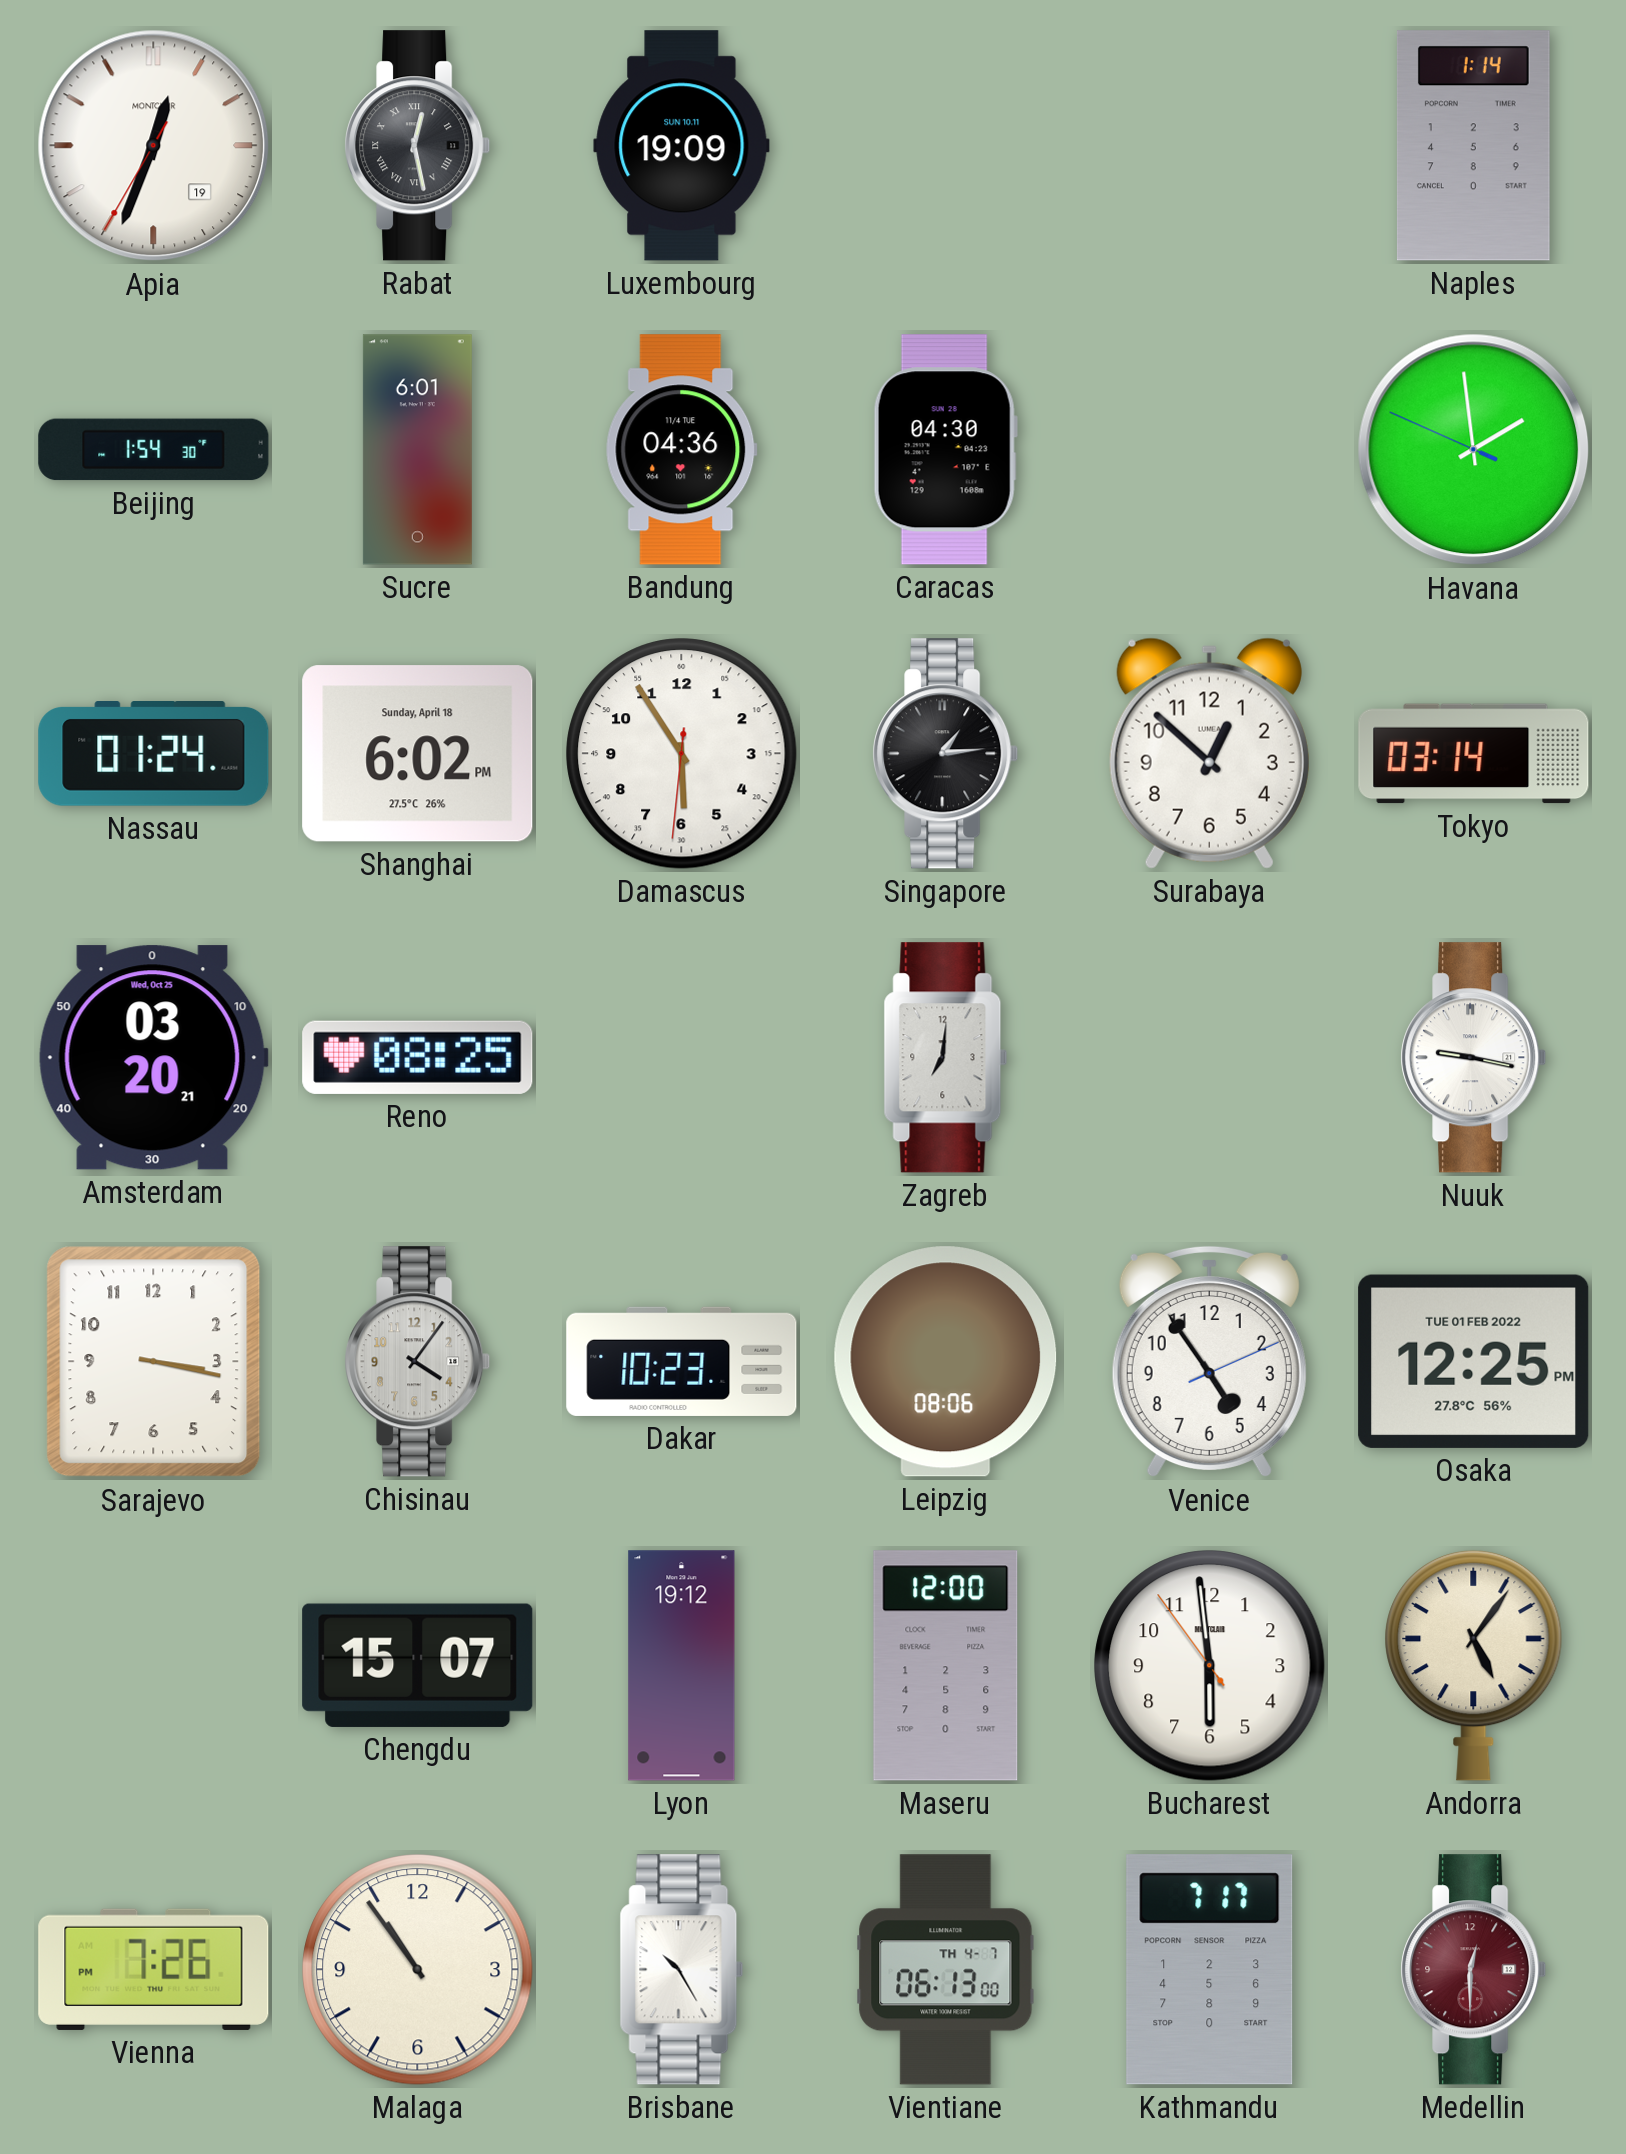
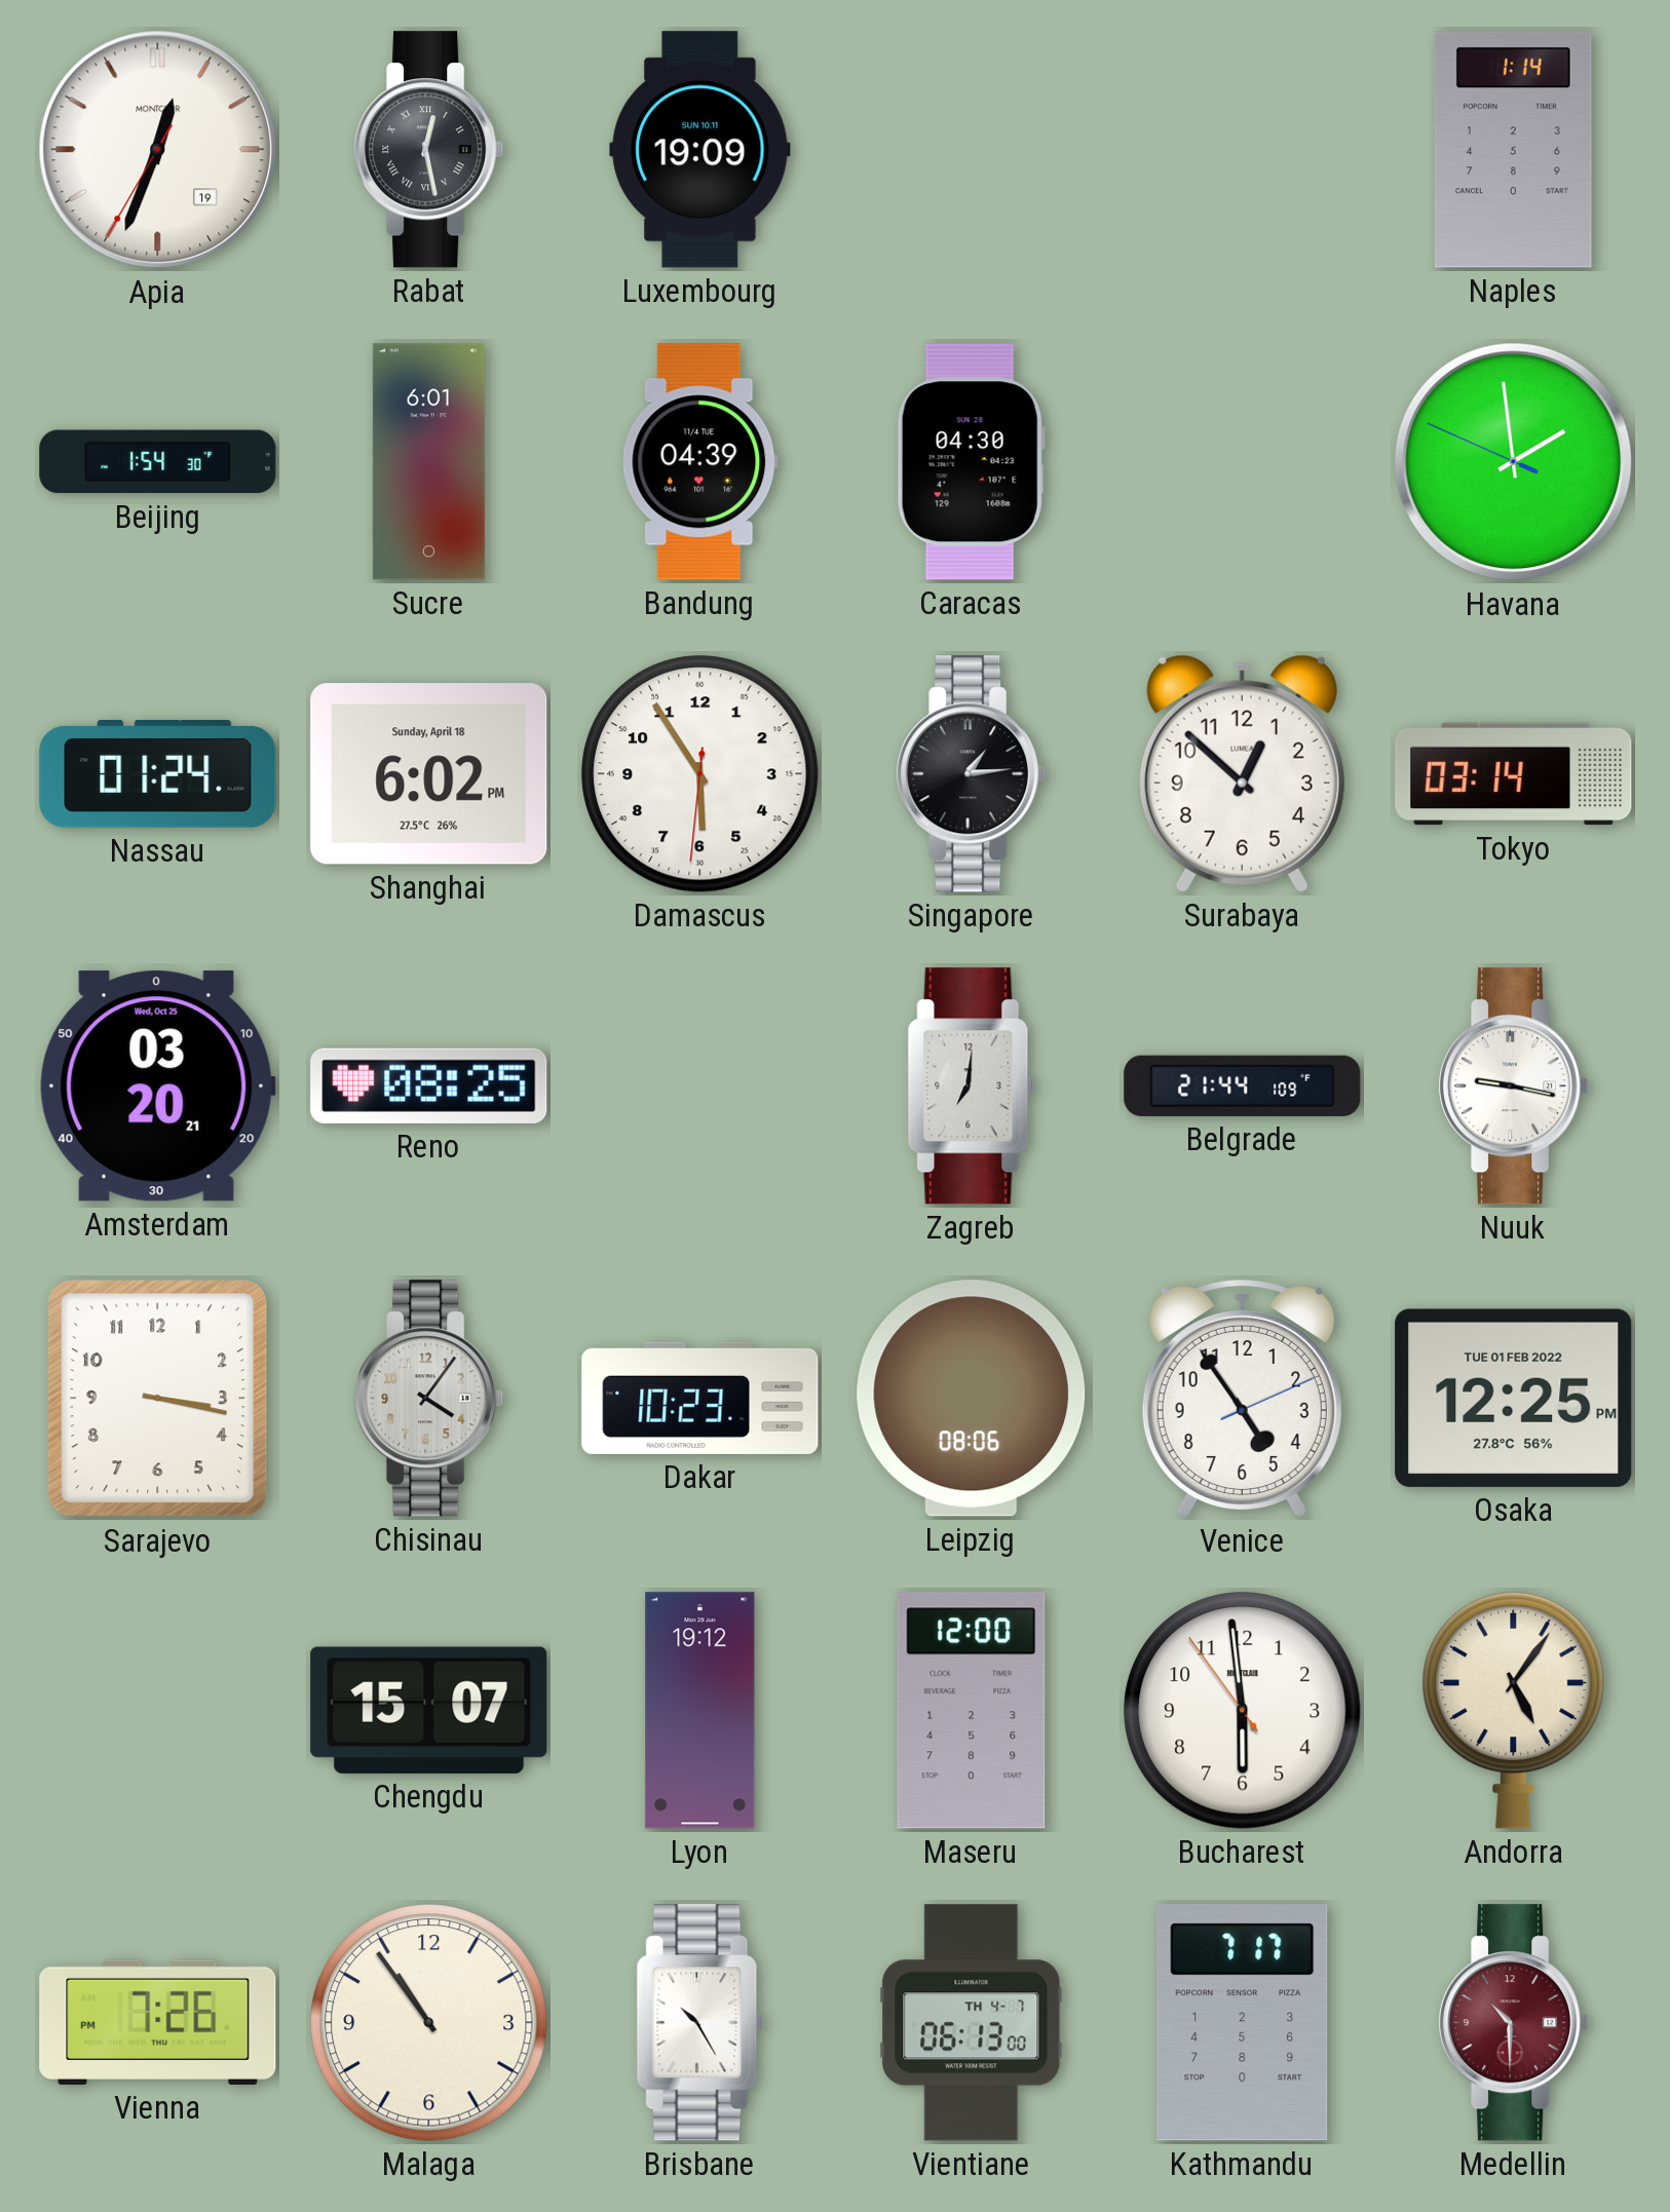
Bandung: 04:36 -> 04:39 (700, 462)
Belgrade: none -> 21:44 (1243, 1085)
Medellin: 12:30 -> 10:30 (1514, 2023)
